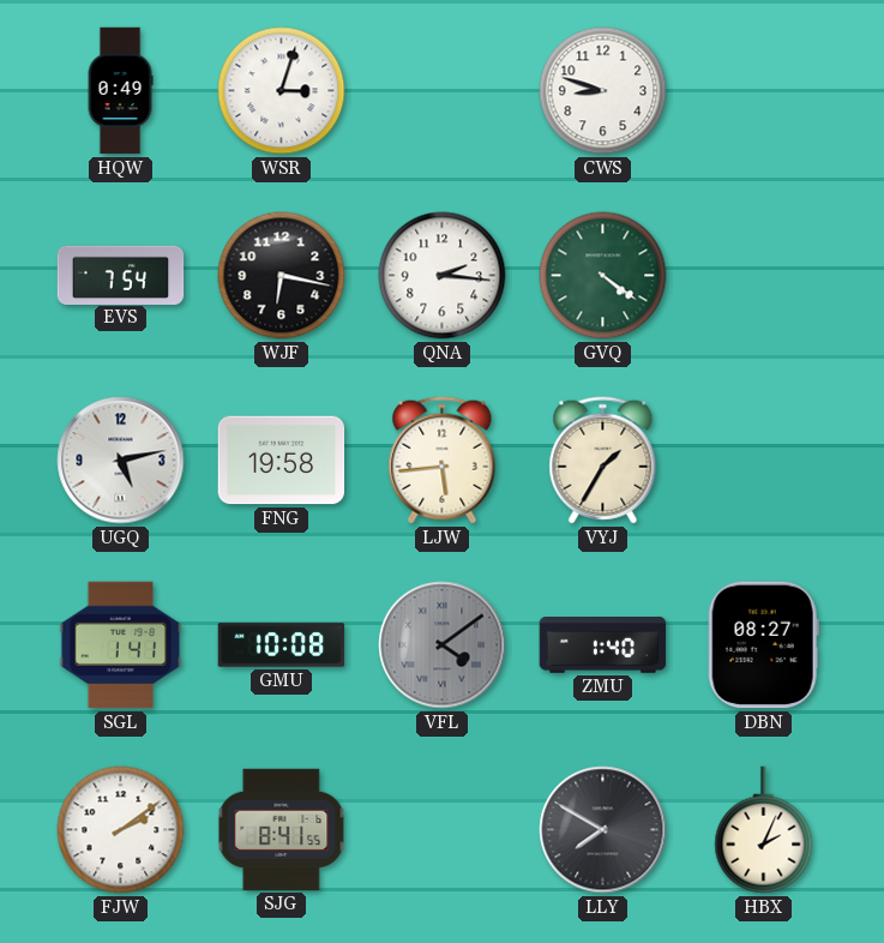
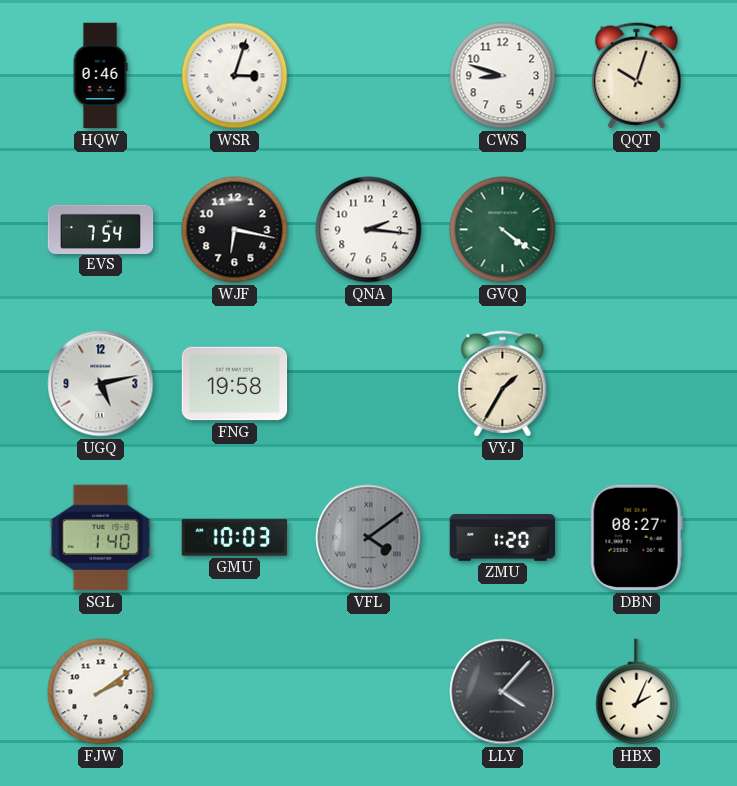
HQW: 0:49 -> 0:46 (100, 76)
QQT: none -> 10:03 (637, 76)
LJW: 5:44 -> none (443, 461)
SGL: 1:41 -> 1:40 (101, 538)
GMU: 10:08 -> 10:03 (235, 538)
ZMU: 1:40 -> 1:20 (503, 538)
SJG: 8:41 -> none (282, 829)
LLY: 7:50 -> 4:07 (503, 692)
